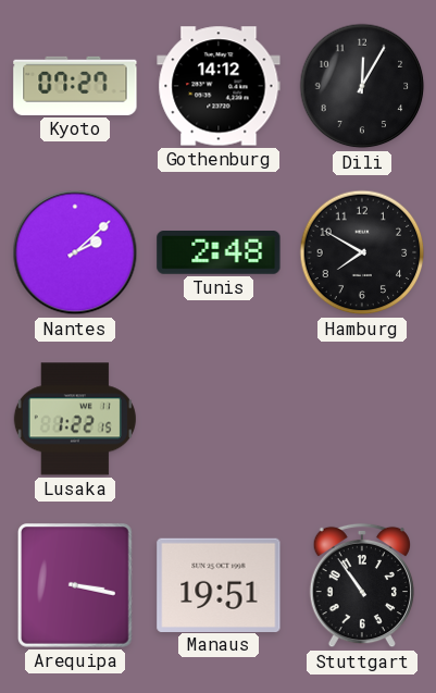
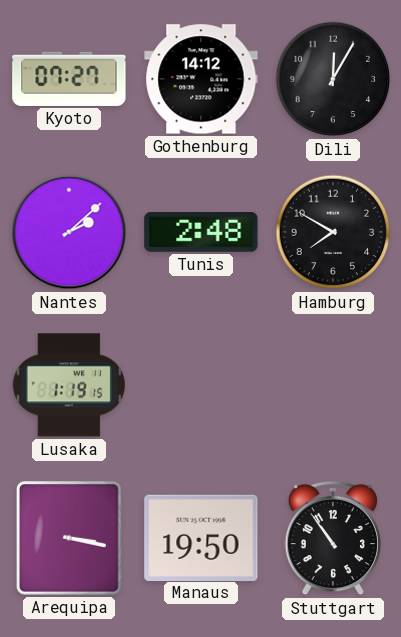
Lusaka: 1:22 -> 1:19 (69, 385)
Manaus: 19:51 -> 19:50 (201, 537)
